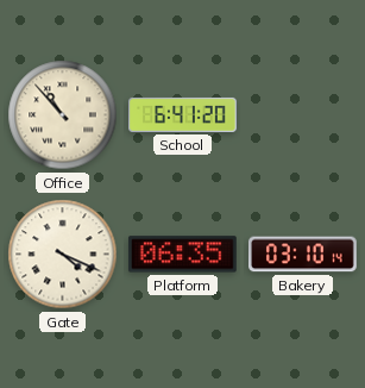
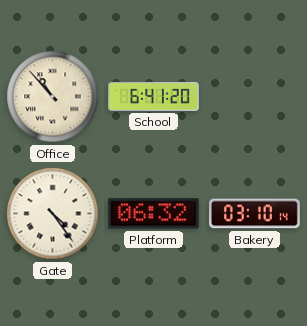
Gate: 4:19 -> 4:24 (53, 214)
Platform: 06:35 -> 06:32 (153, 214)
